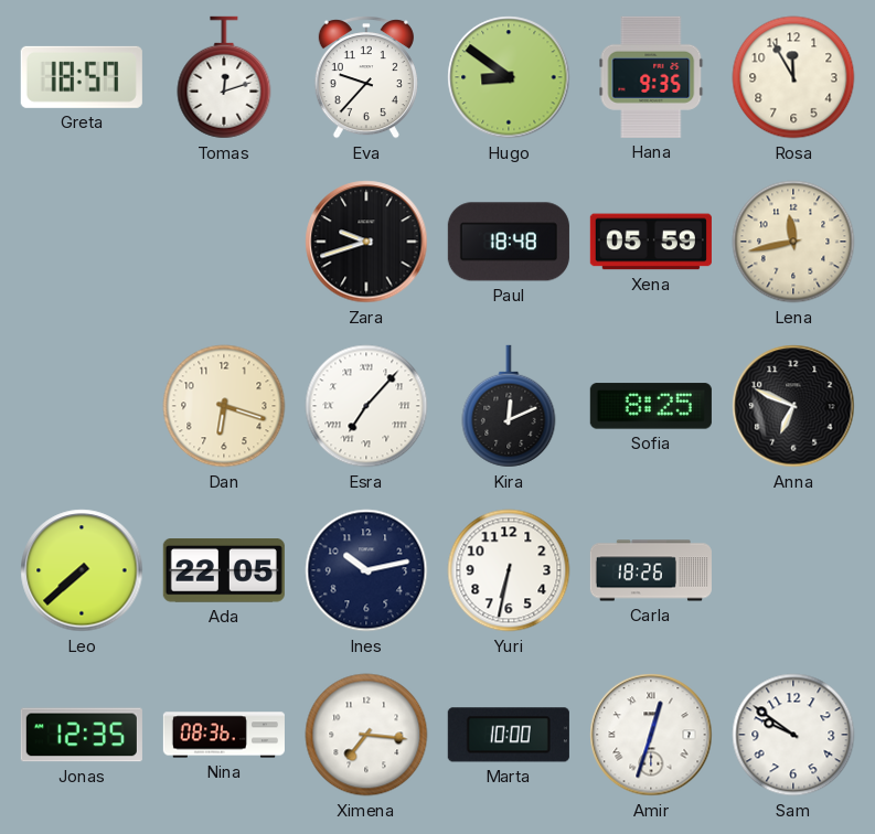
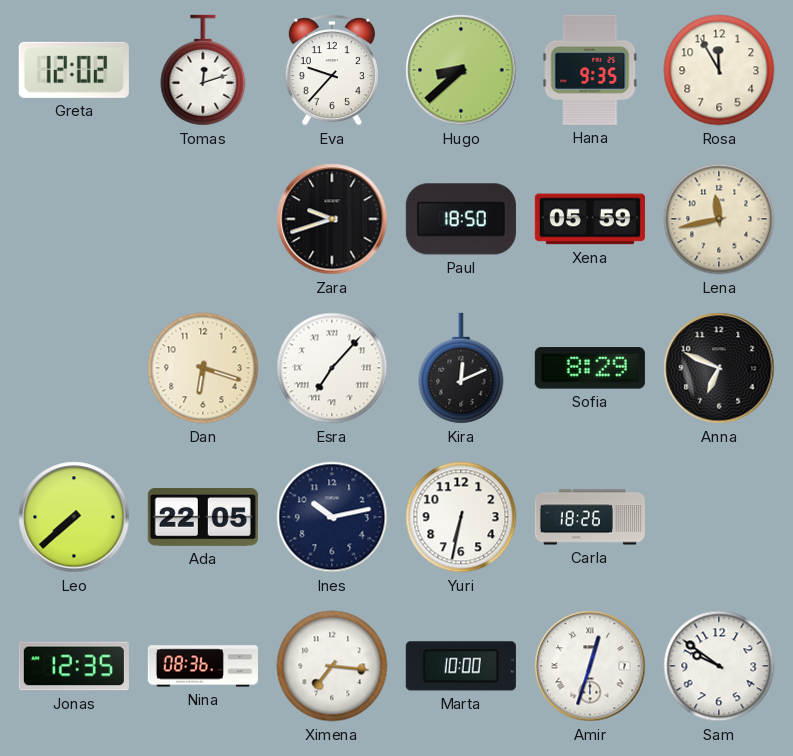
Greta: 18:57 -> 12:02 (74, 70)
Hugo: 8:51 -> 8:38 (461, 70)
Paul: 18:48 -> 18:50 (461, 219)
Sofia: 8:25 -> 8:29 (590, 368)
